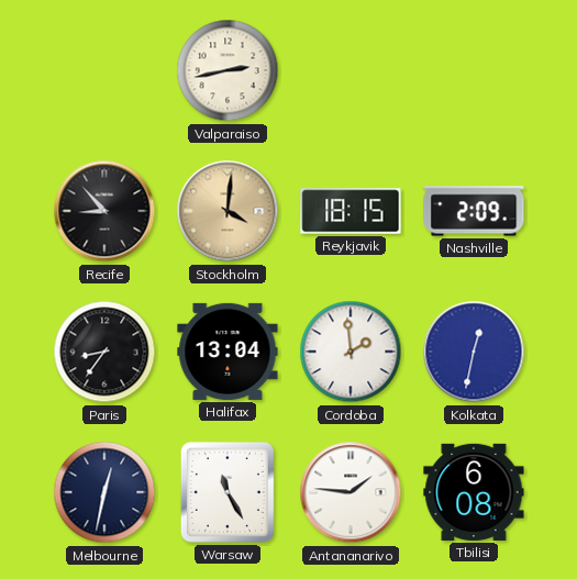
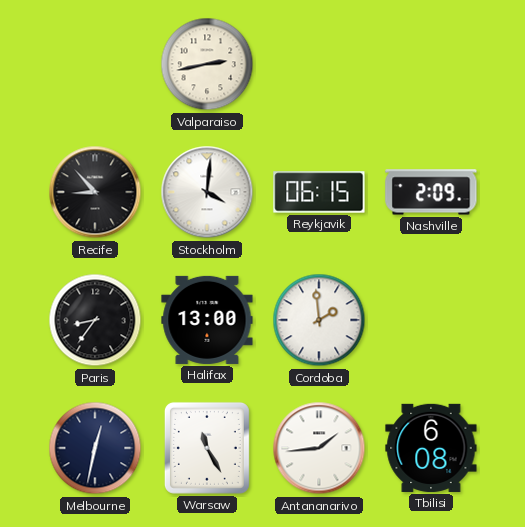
Stockholm dial: champagne -> white (207, 192)
Reykjavik: 18:15 -> 06:15 (319, 192)
Halifax: 13:04 -> 13:00 (207, 320)
Kolkata: 12:32 -> none (474, 352)
Antananarivo: 1:46 -> 1:44 (319, 448)
